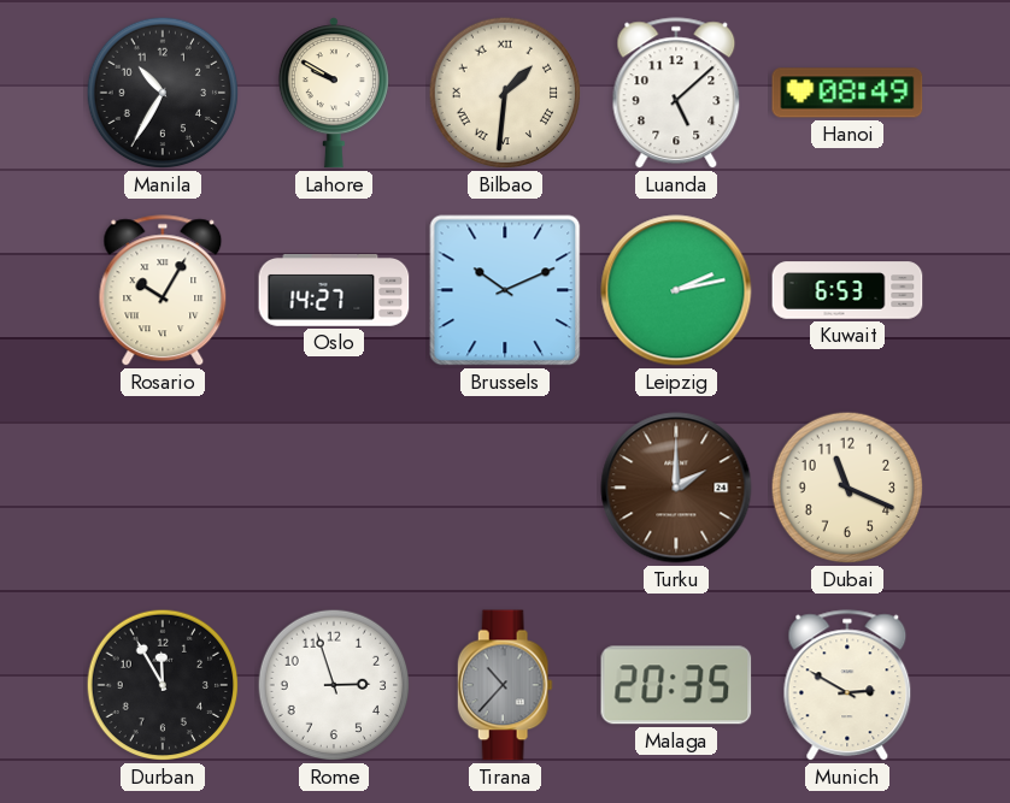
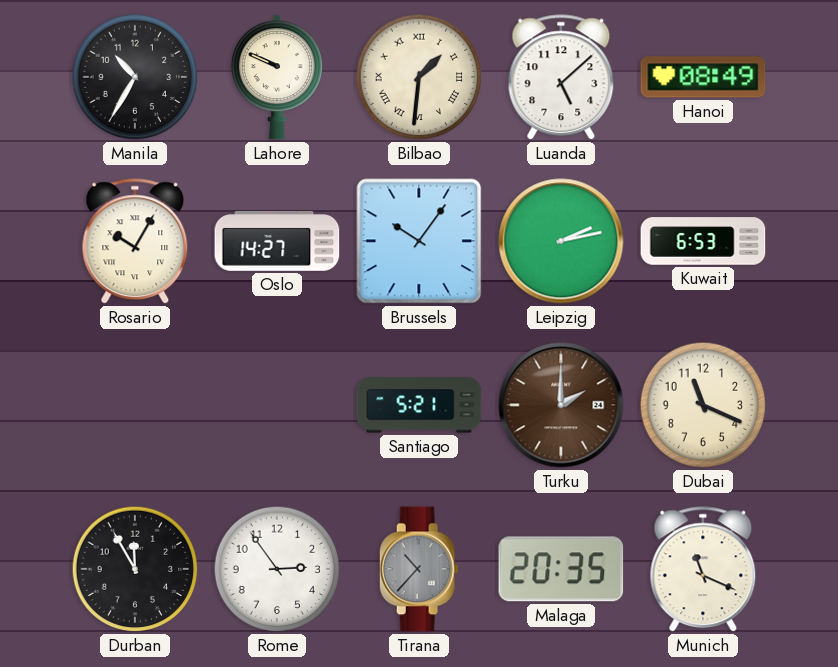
Lahore: 9:50 -> 9:49 (277, 77)
Brussels: 10:11 -> 10:06 (419, 241)
Santiago: none -> 5:21 (419, 405)
Rome: 2:57 -> 2:54 (277, 569)
Munich: 2:50 -> 11:19 (703, 570)
